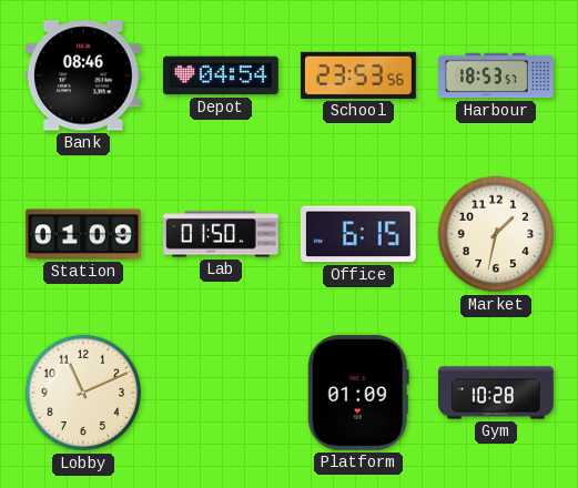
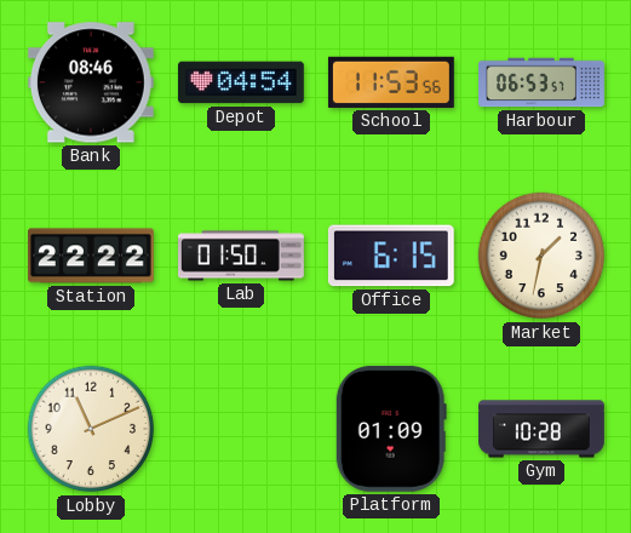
School: 23:53 -> 11:53 (391, 82)
Harbour: 18:53 -> 06:53 (543, 82)
Station: 01:09 -> 22:22 (92, 256)
